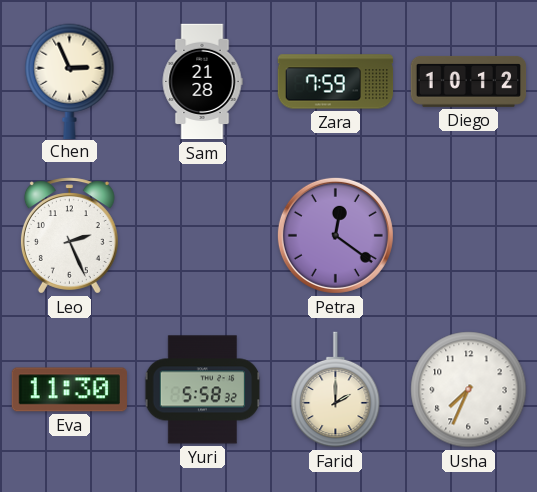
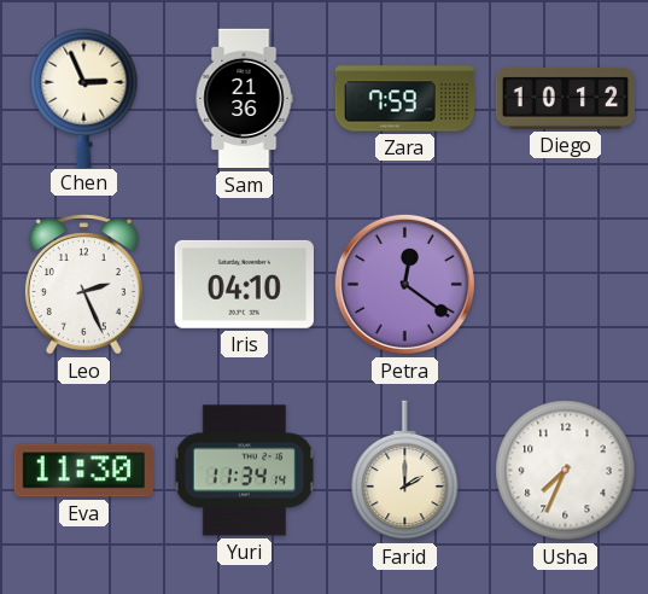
Sam: 21:28 -> 21:36 (244, 99)
Iris: none -> 04:10 (244, 284)
Yuri: 5:58 -> 11:34 (245, 471)
